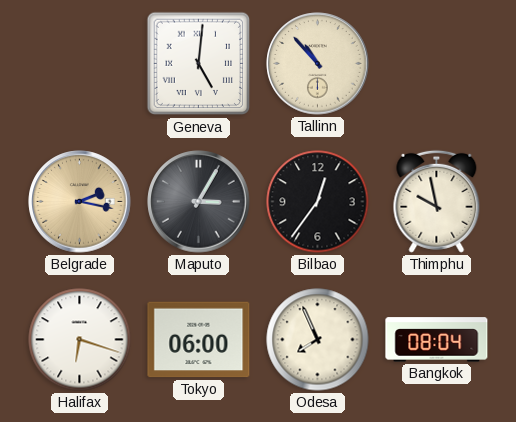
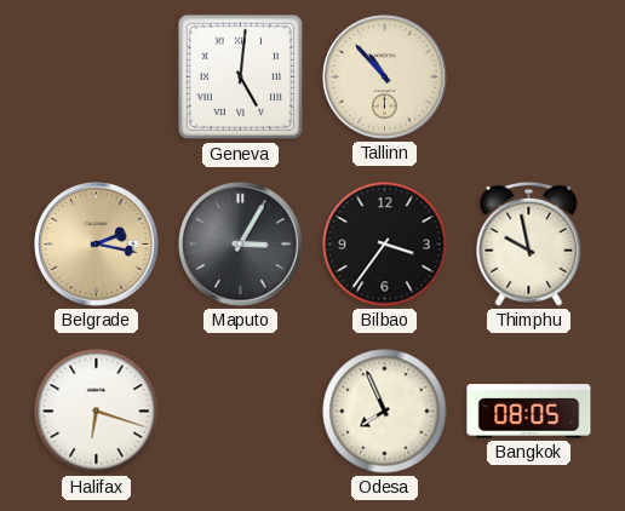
Bilbao: 12:36 -> 3:36 (385, 245)
Tokyo: 06:00 -> none (199, 340)
Bangkok: 08:04 -> 08:05 (529, 412)
